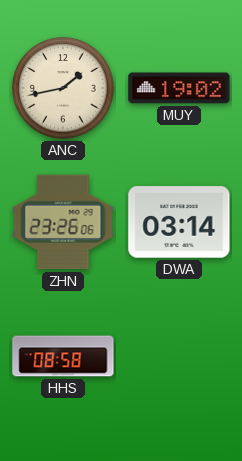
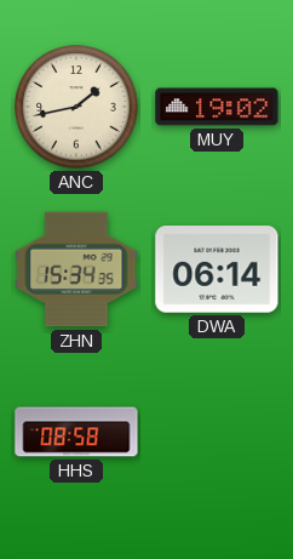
ZHN: 23:26 -> 15:34 (76, 269)
DWA: 03:14 -> 06:14 (217, 269)
